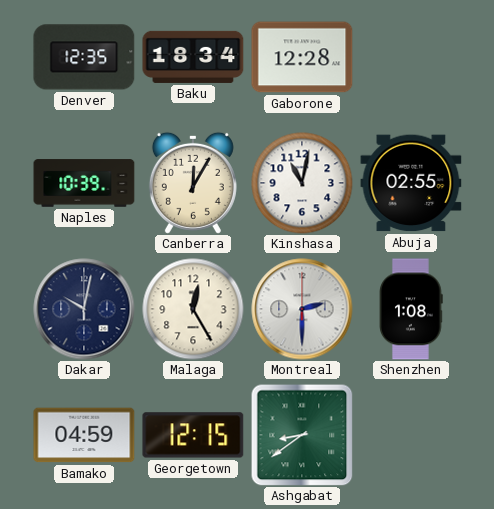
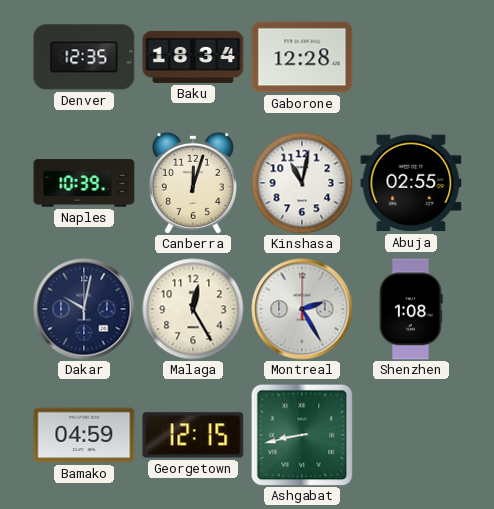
Canberra: 12:05 -> 12:03 (193, 183)
Montreal: 2:30 -> 2:25 (302, 309)
Ashgabat: 8:39 -> 8:43 (302, 435)
